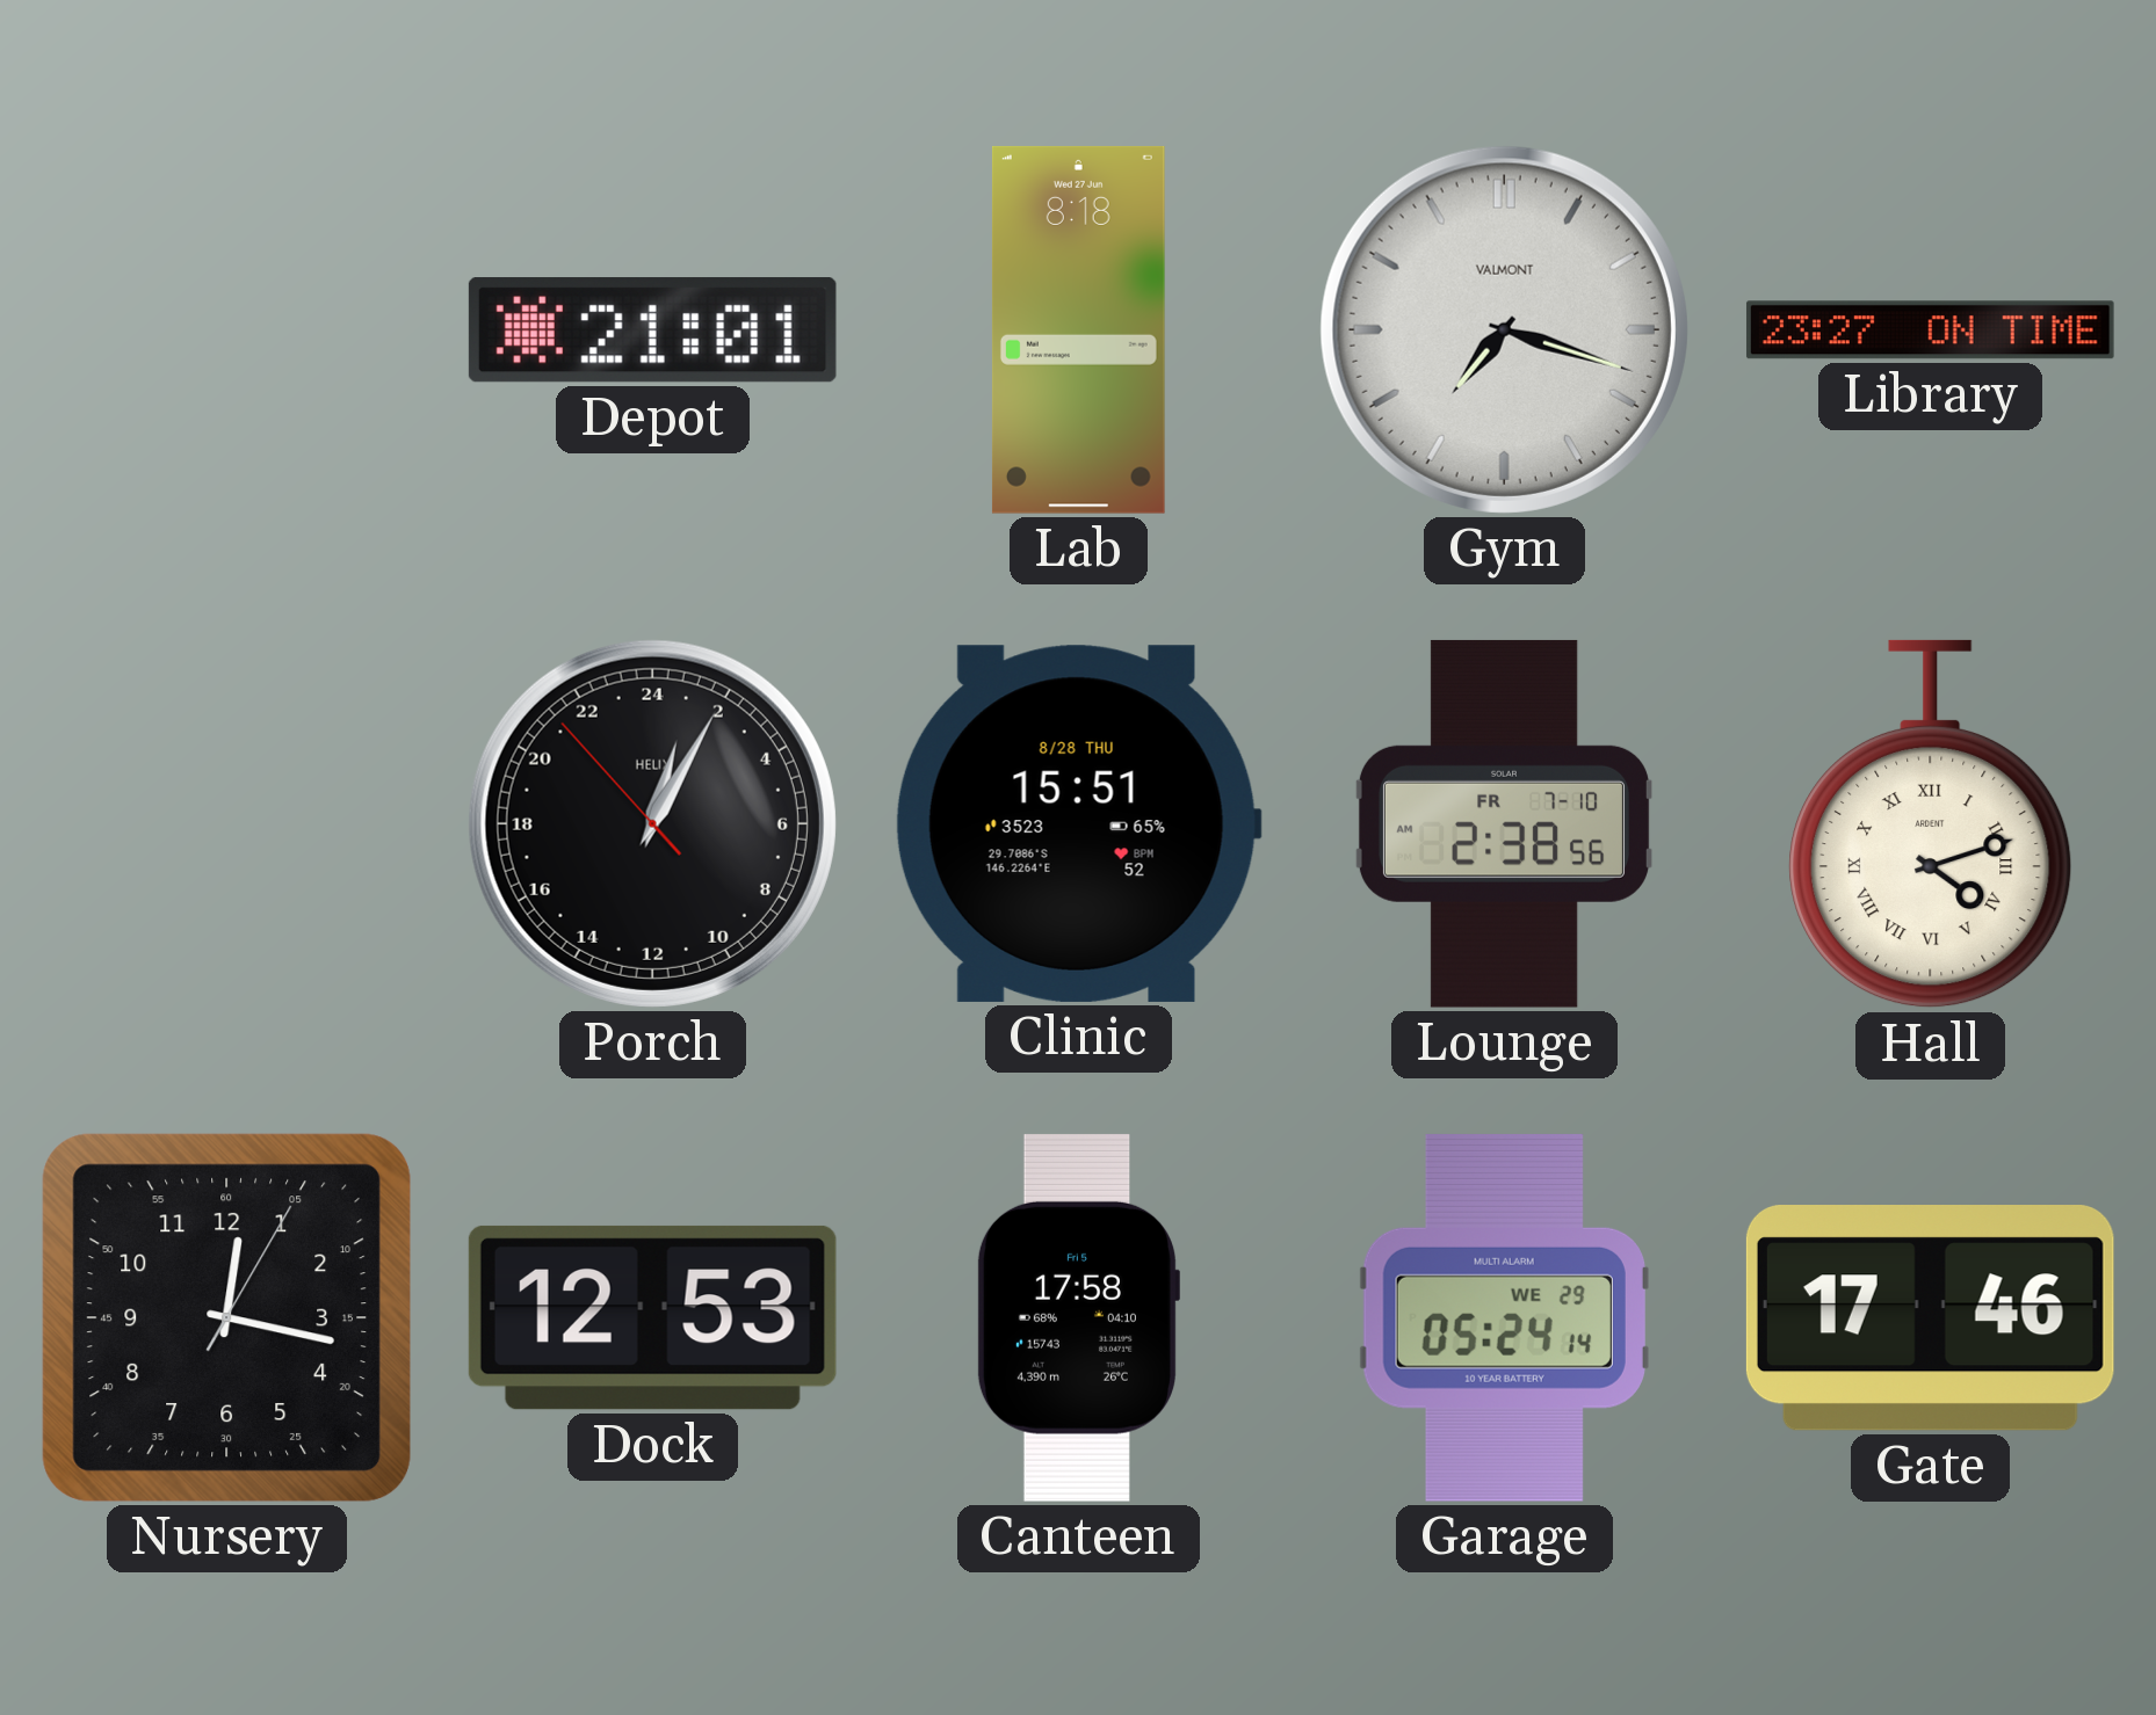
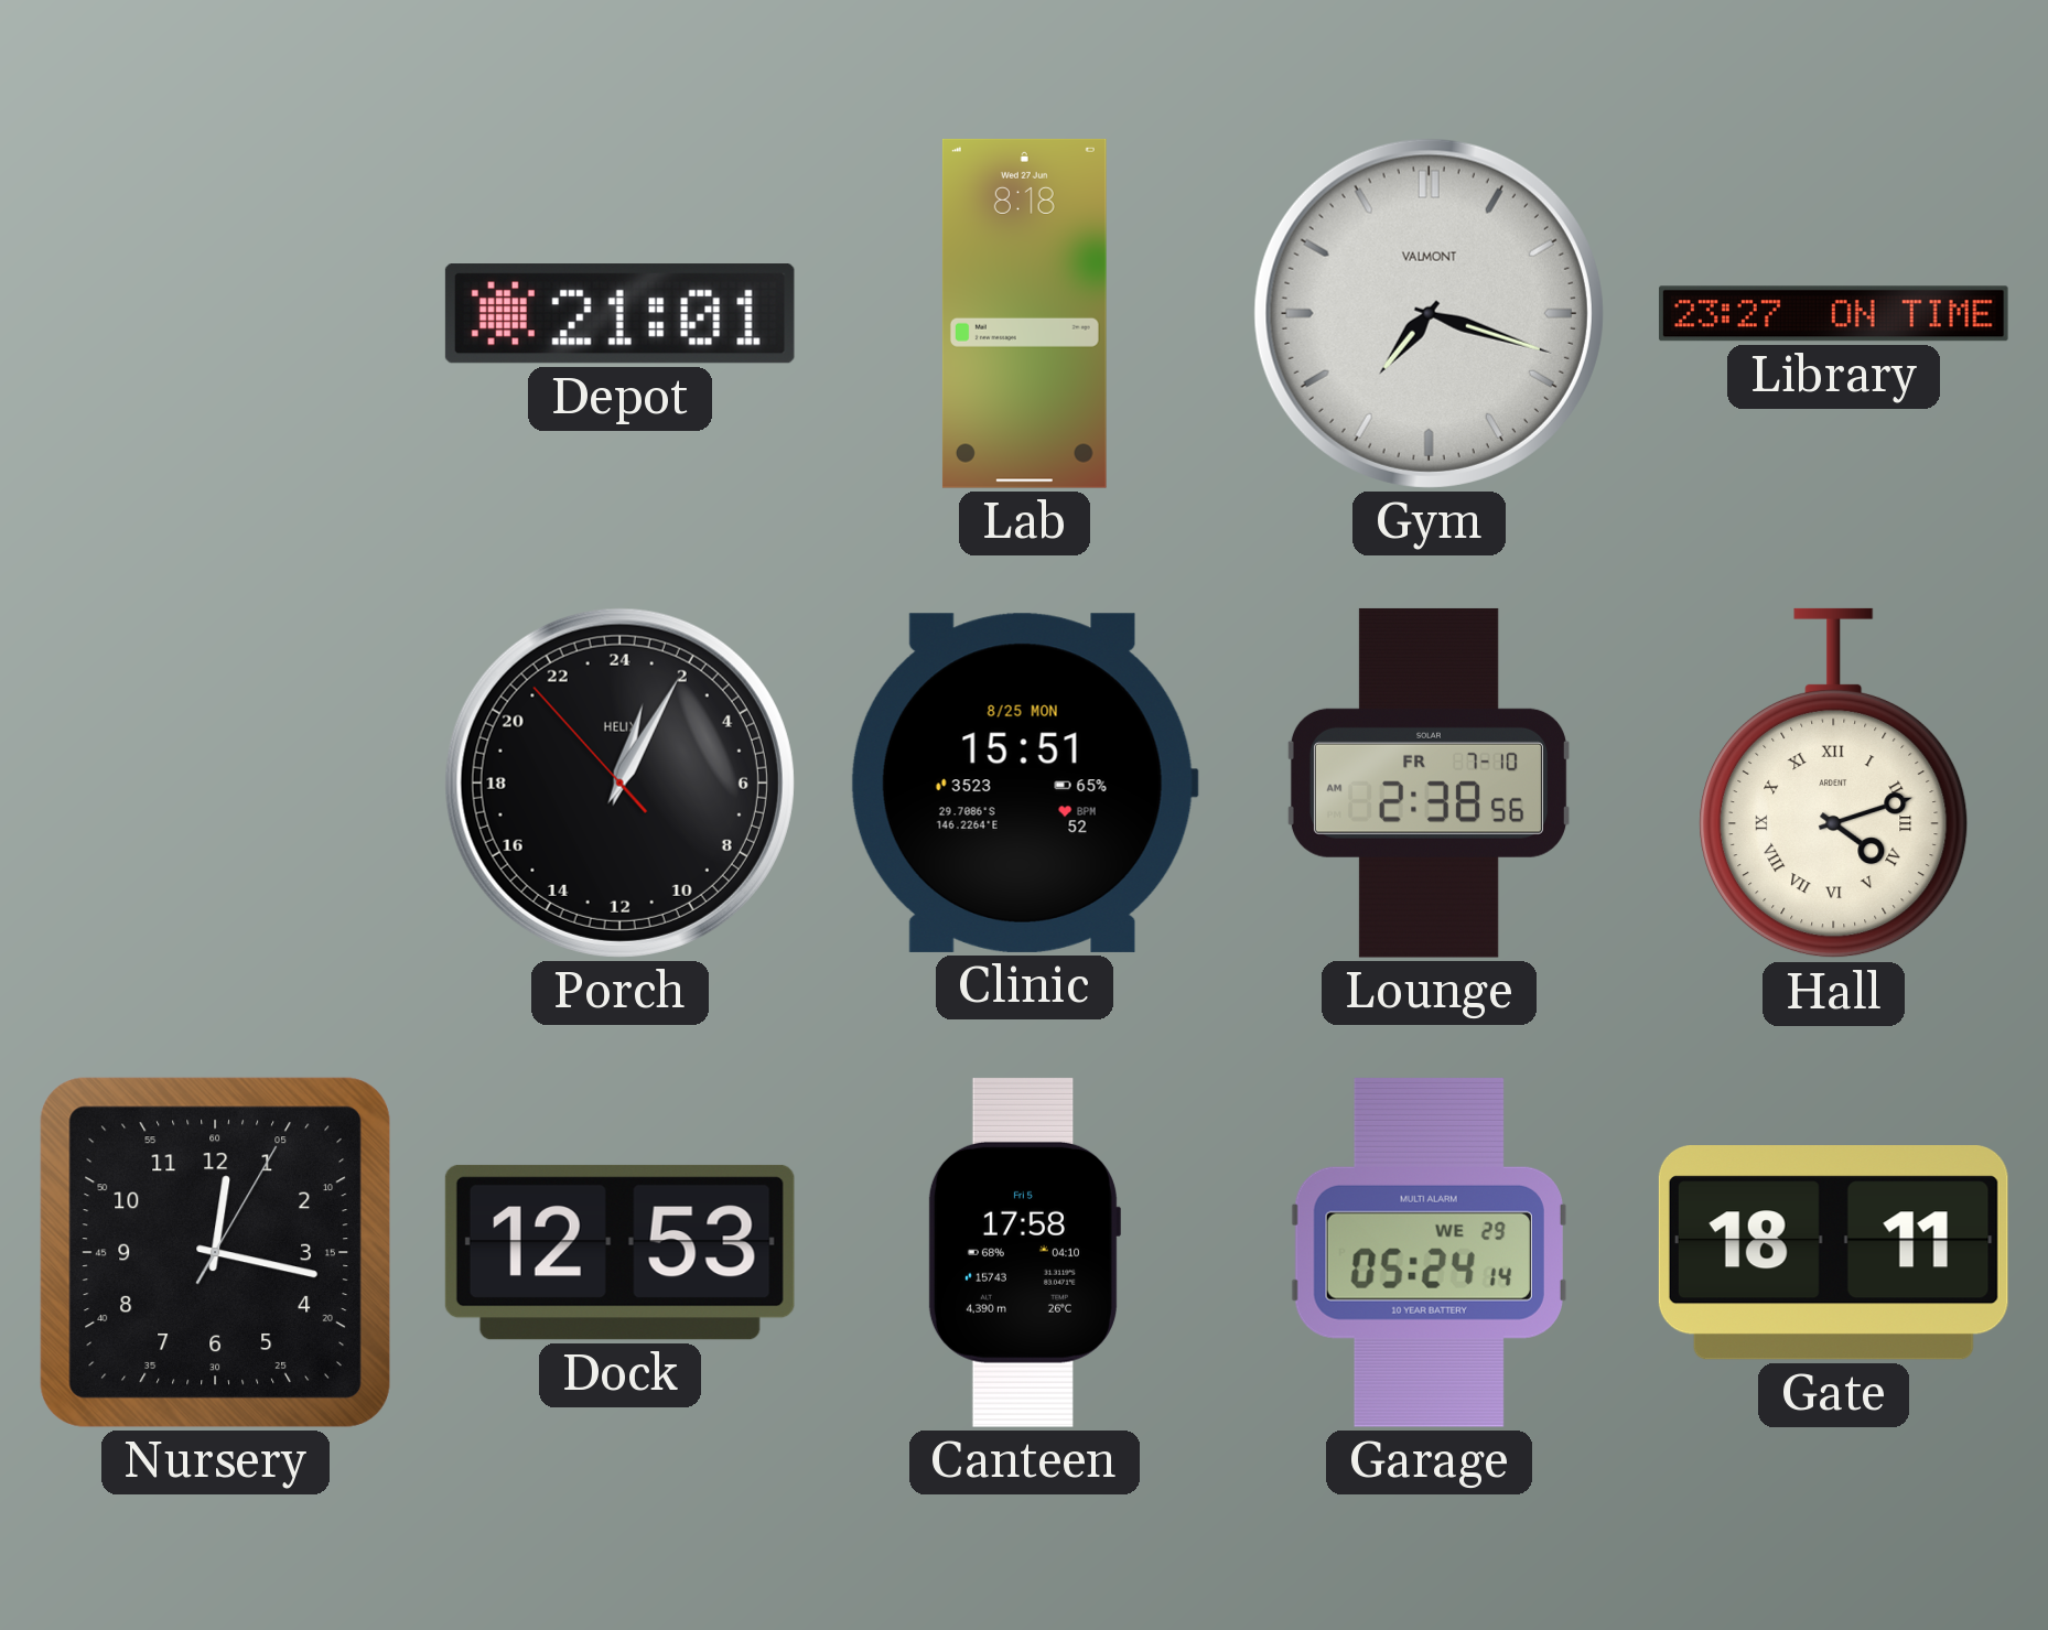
Clinic date: 8/28 THU -> 8/25 MON (1024, 782)
Gate: 17:46 -> 18:11 (1833, 1253)
